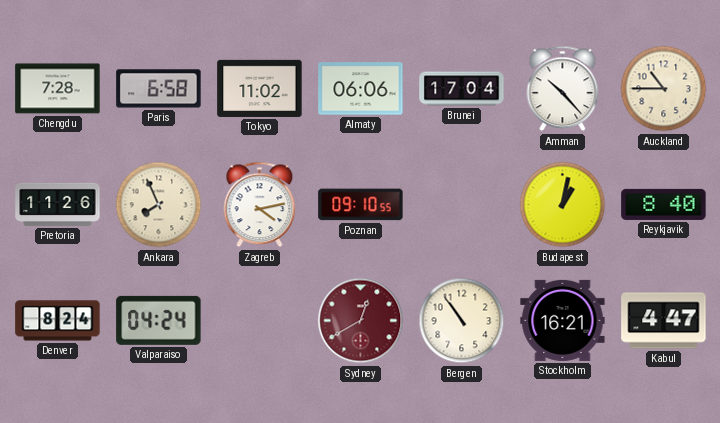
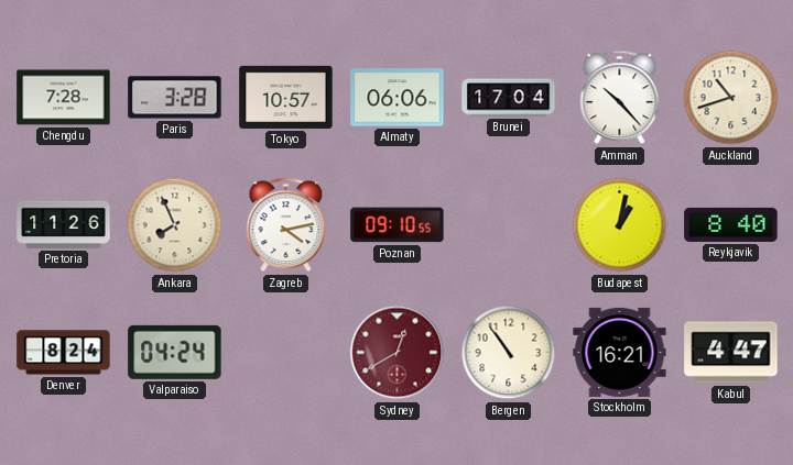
Paris: 6:58 -> 3:28 (175, 98)
Tokyo: 11:02 -> 10:57 (286, 97)
Auckland: 10:45 -> 10:42 (731, 98)
